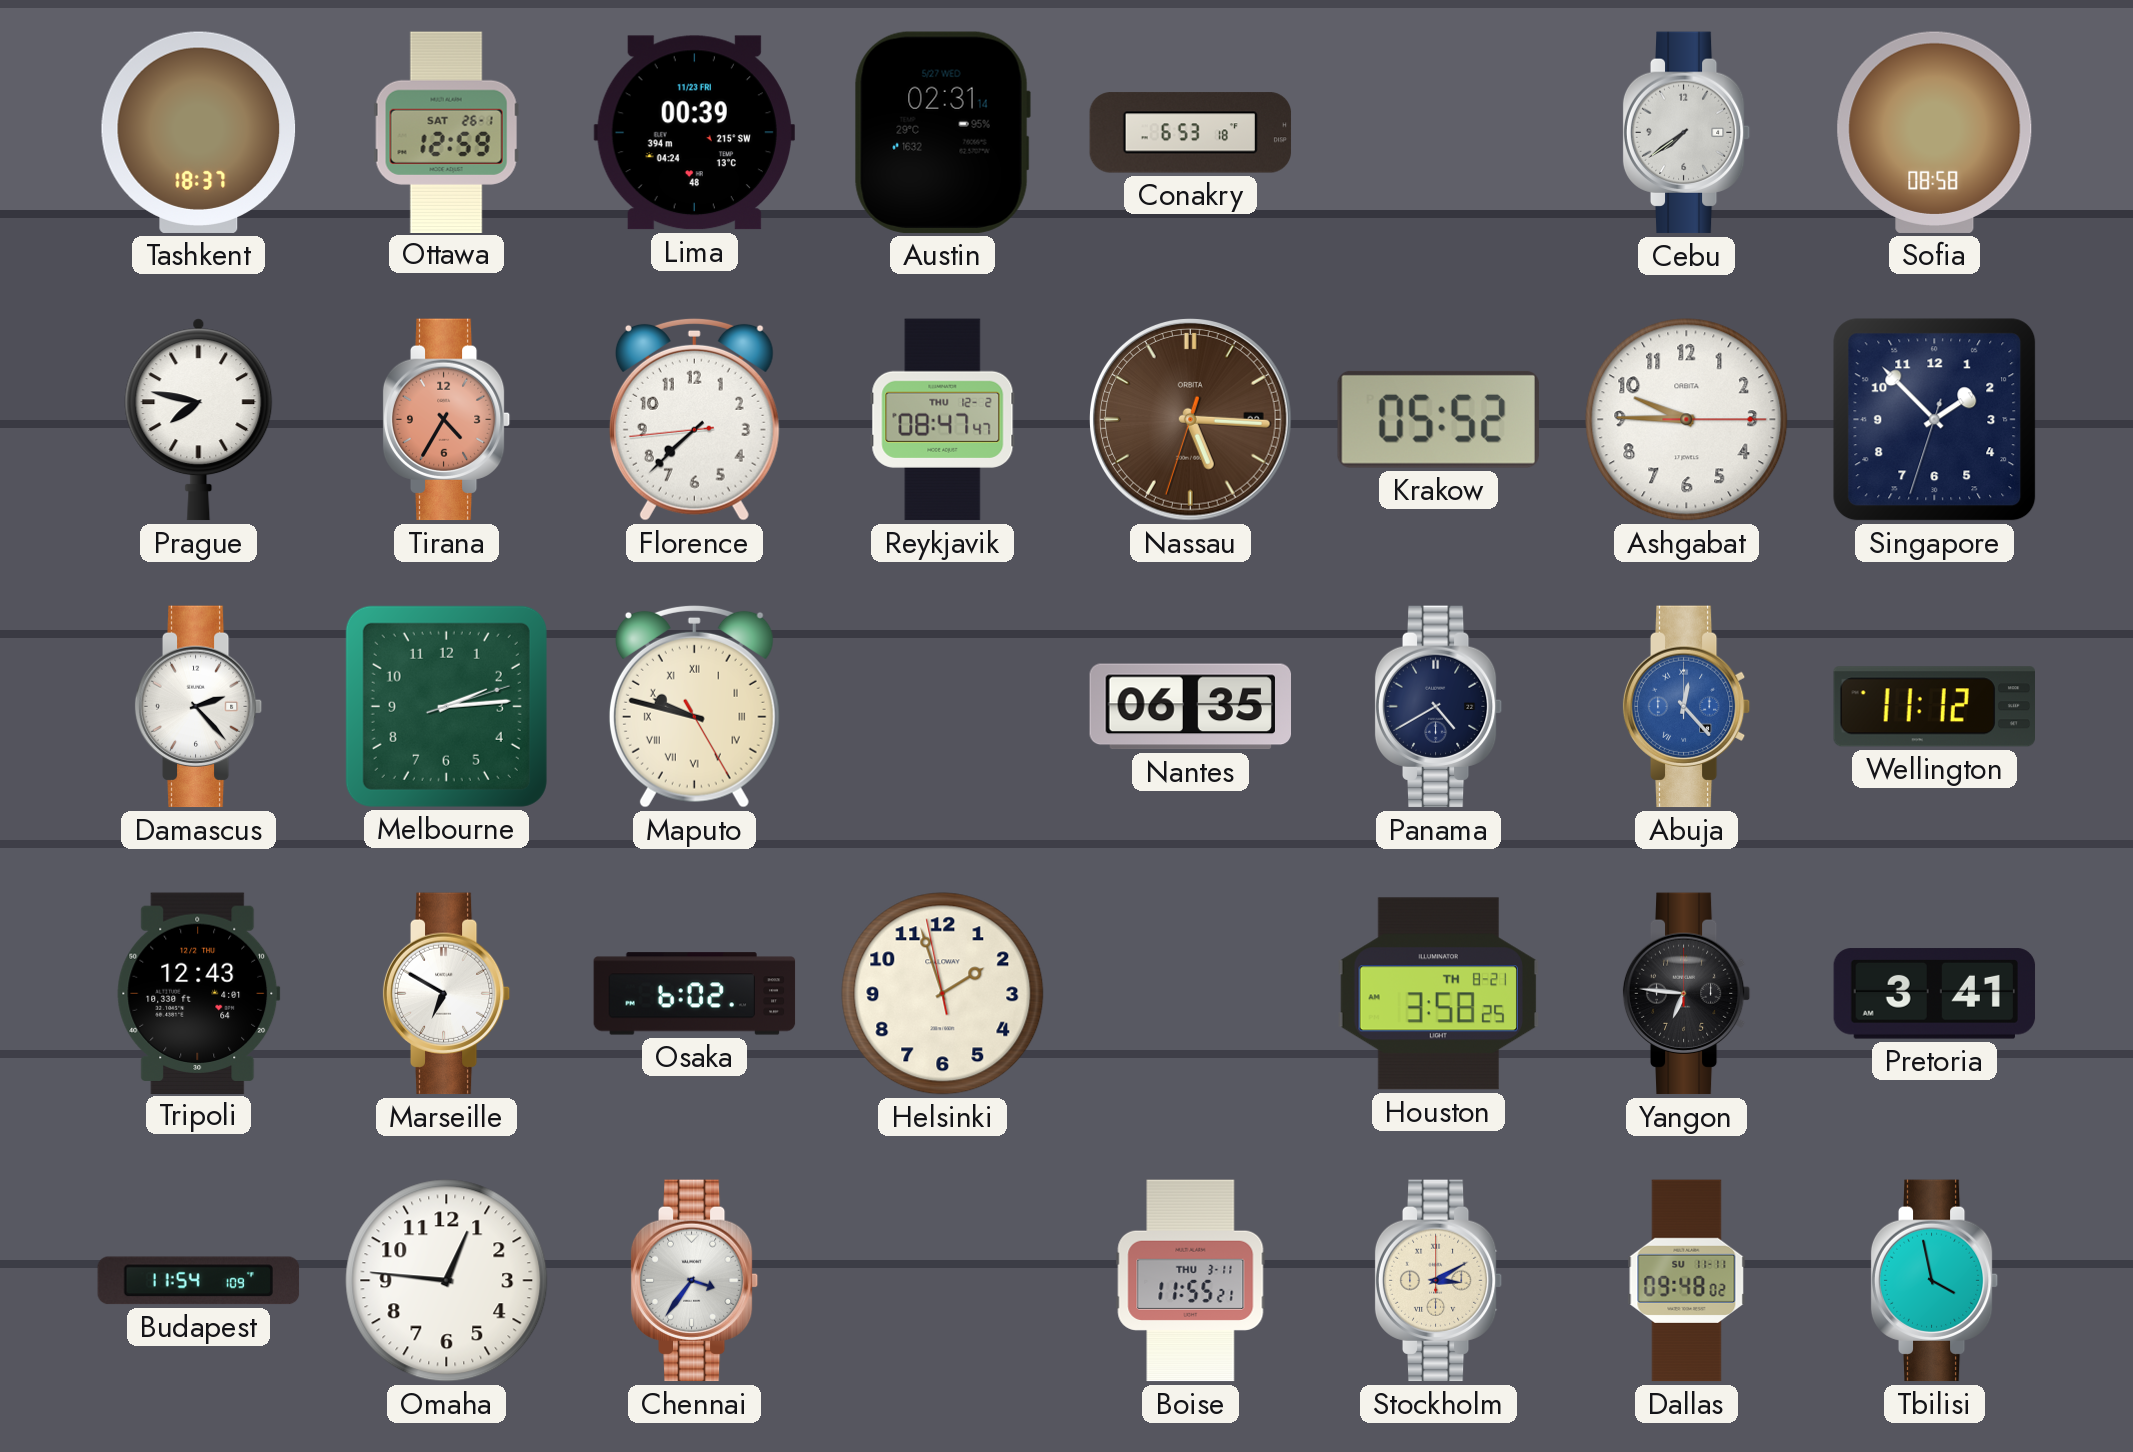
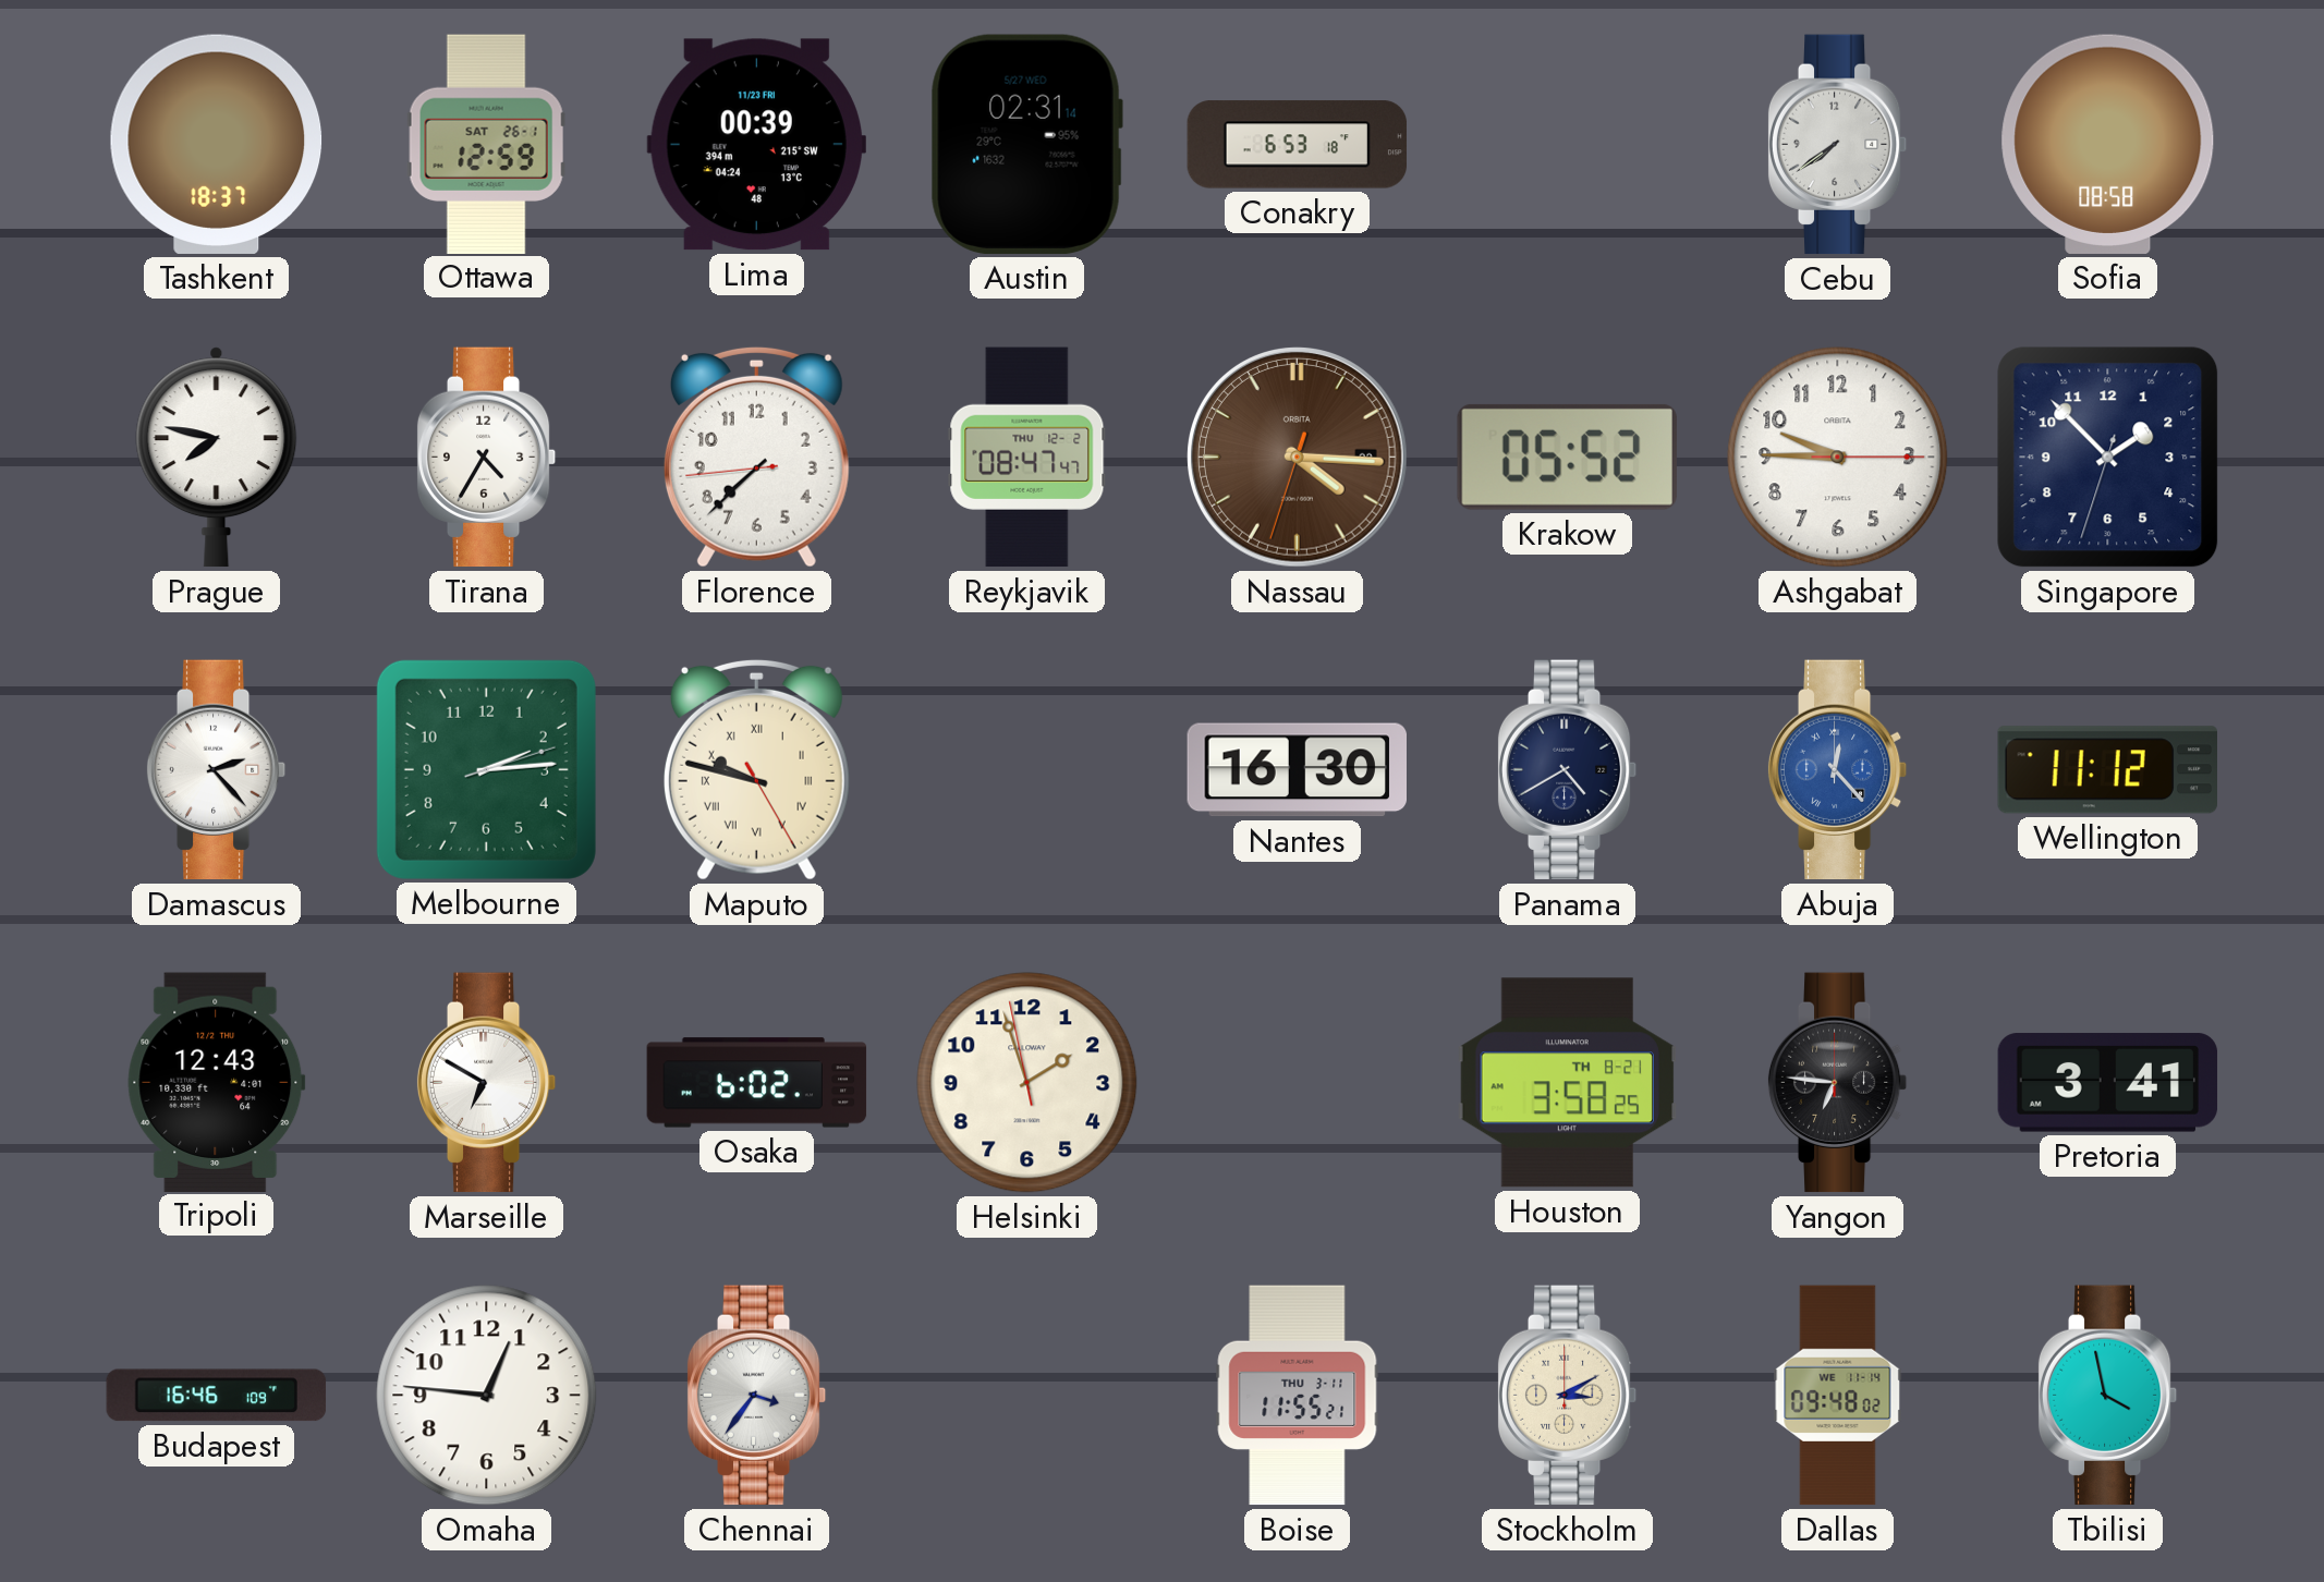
Tirana dial: salmon -> white (487, 458)
Nassau: 5:15 -> 4:15 (1298, 458)
Nantes: 06:35 -> 16:30 (1297, 770)
Budapest: 11:54 -> 16:46 (217, 1396)
Dallas date: SU 11-11 -> WE 11-14 (1838, 1396)
